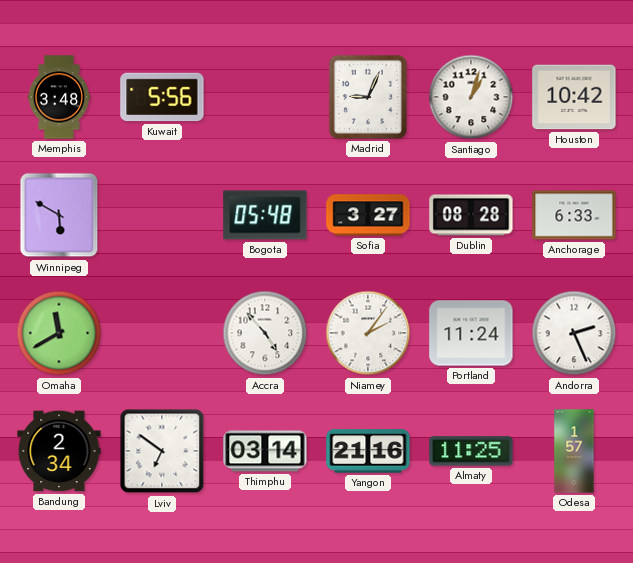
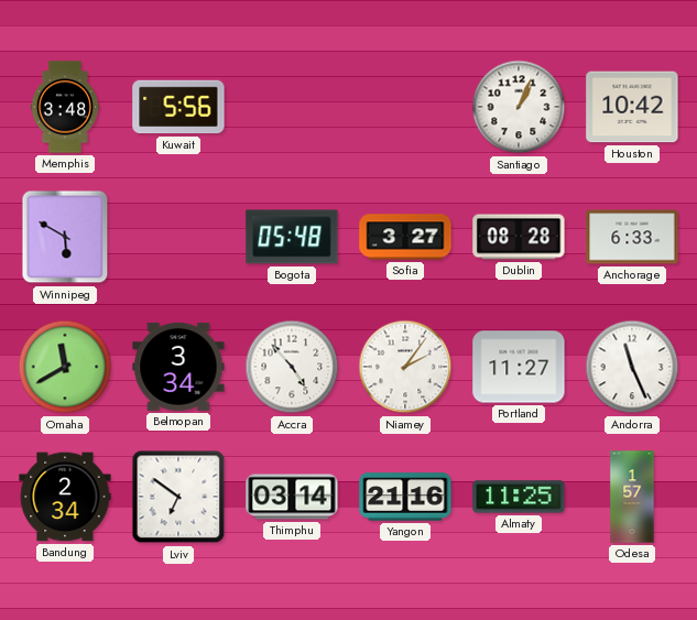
Madrid: 9:04 -> none (368, 97)
Santiago: 1:03 -> 1:04 (519, 107)
Belmopan: none -> 3:34 (178, 367)
Portland: 11:24 -> 11:27 (519, 367)
Andorra: 2:26 -> 11:26 (632, 367)
